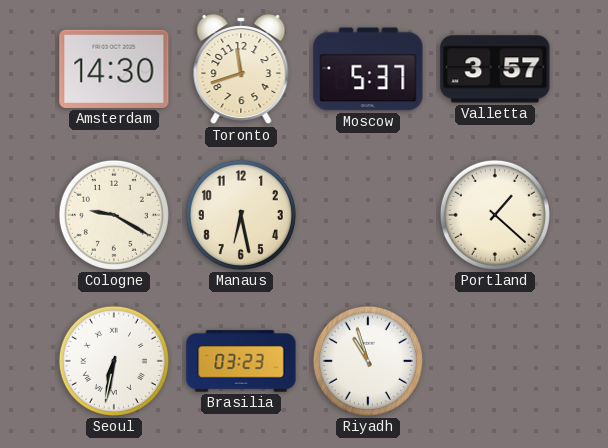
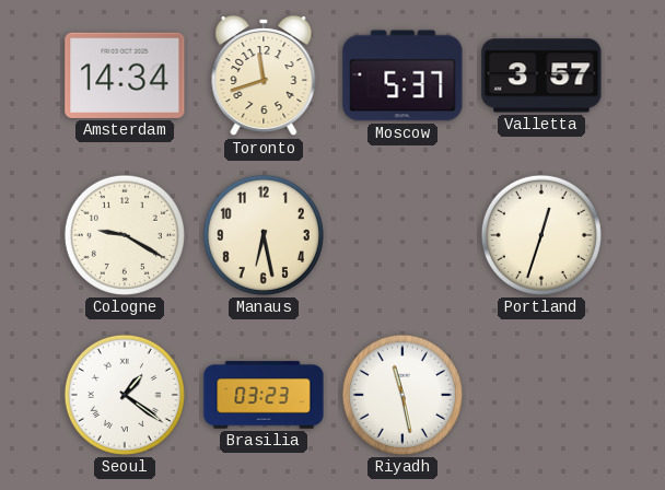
Amsterdam: 14:30 -> 14:34 (125, 75)
Portland: 1:22 -> 12:33 (541, 235)
Seoul: 6:32 -> 1:21 (125, 395)
Riyadh: 10:57 -> 11:28 (402, 395)
